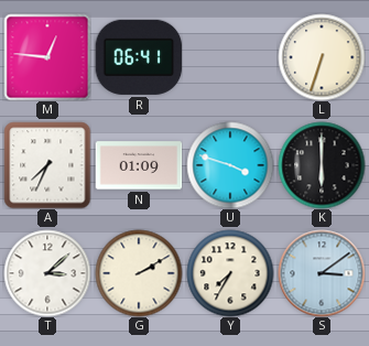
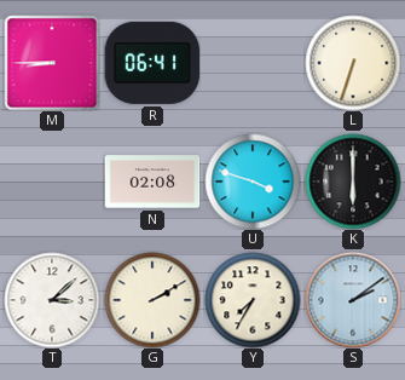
M: 12:46 -> 8:45 (52, 63)
A: 7:34 -> none (47, 165)
N: 01:09 -> 02:08 (152, 182)
S: 3:09 -> 2:09 (353, 300)
